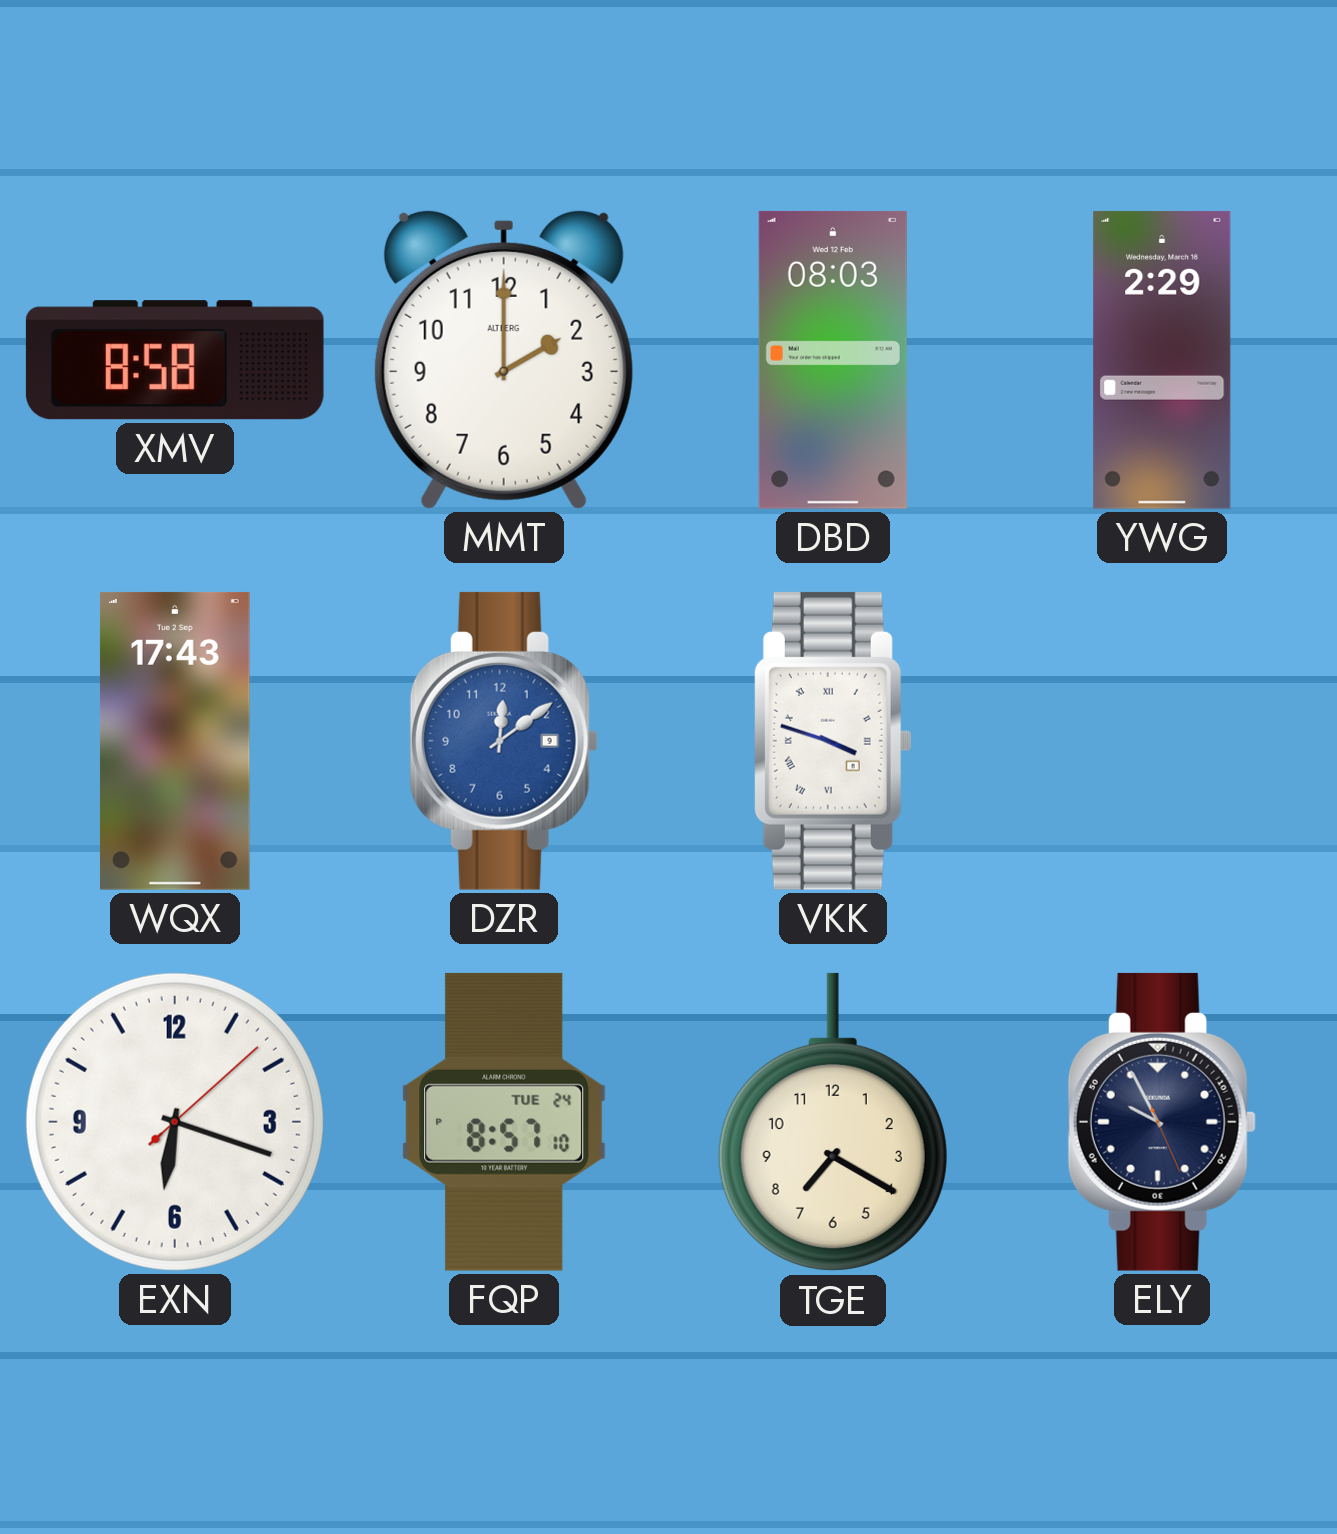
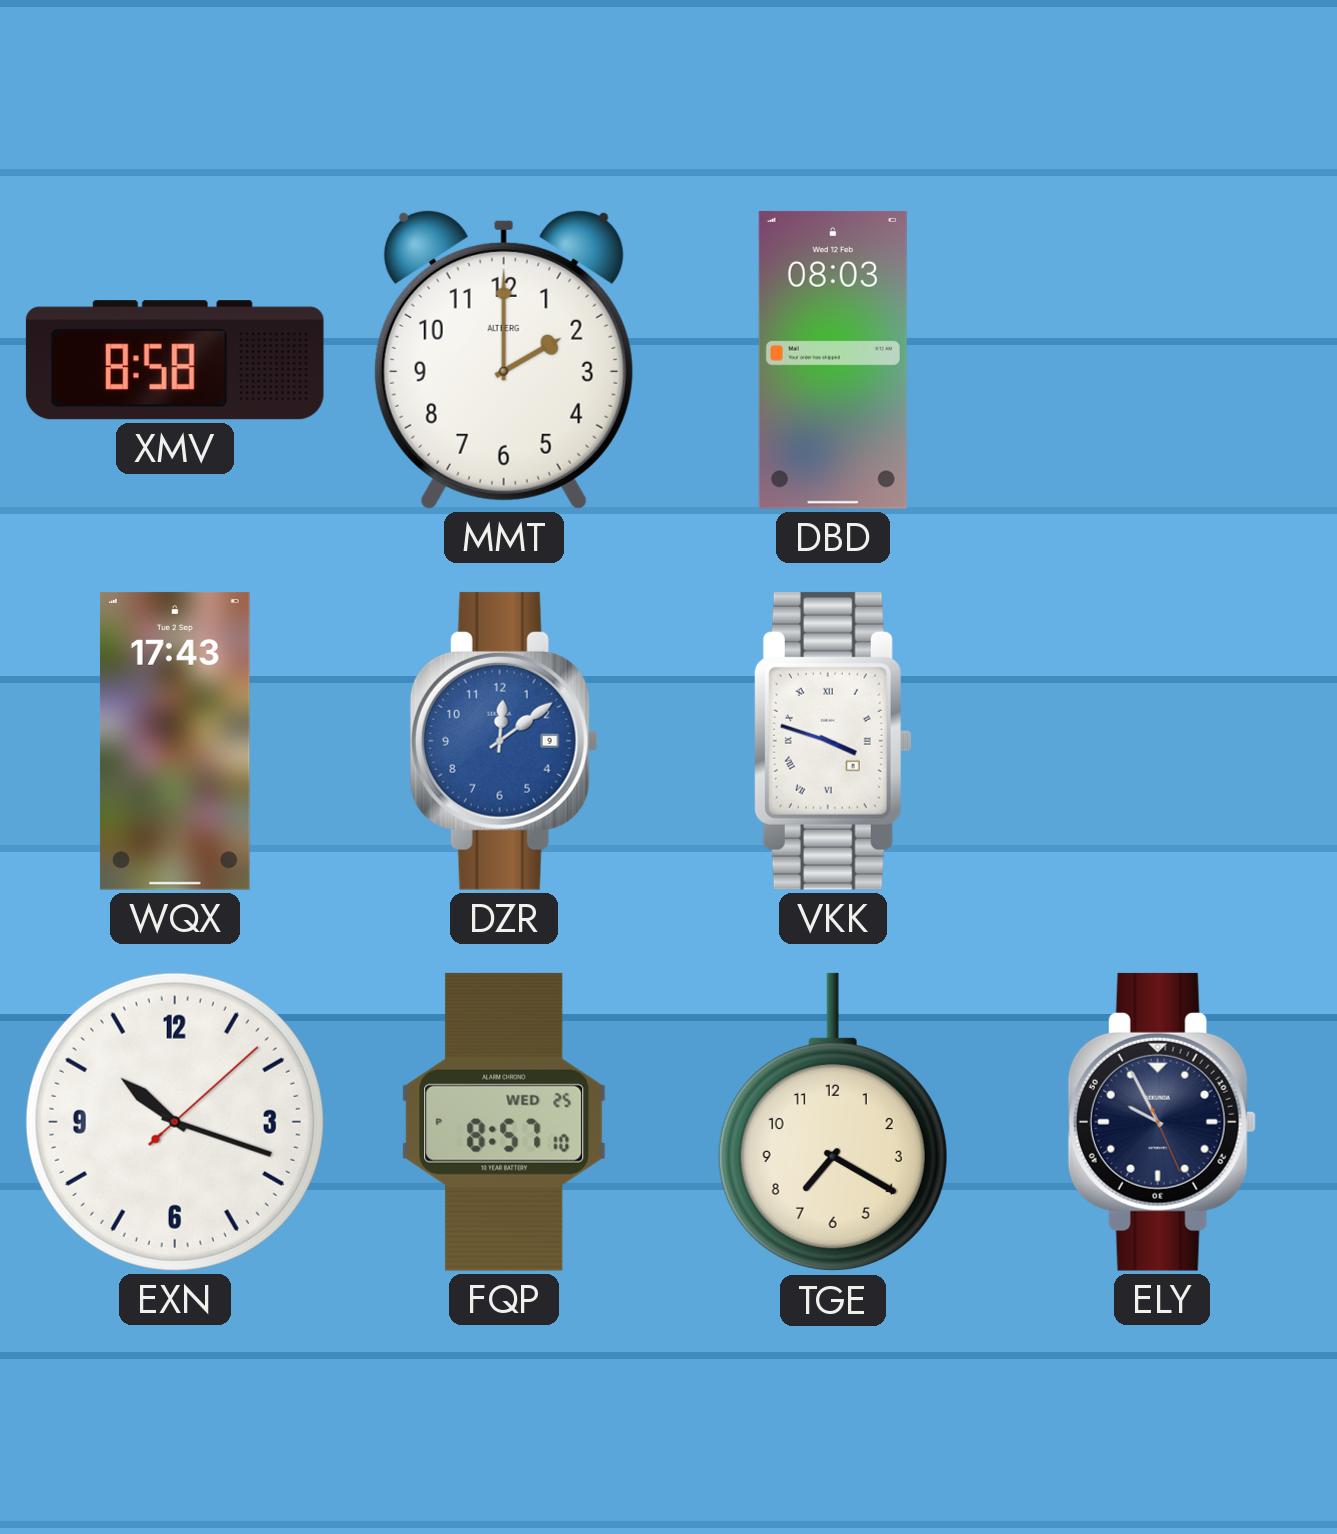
YWG: 2:29 -> none (1162, 360)
EXN: 6:18 -> 10:18 (175, 1122)
FQP date: TUE 24 -> WED 25 (504, 1122)
